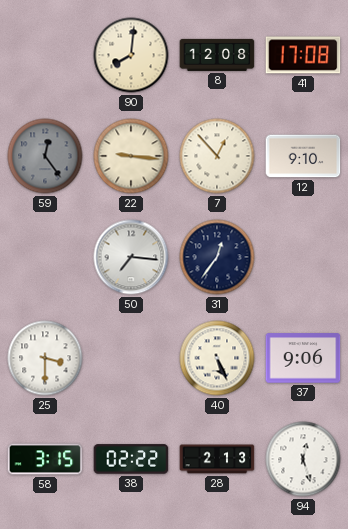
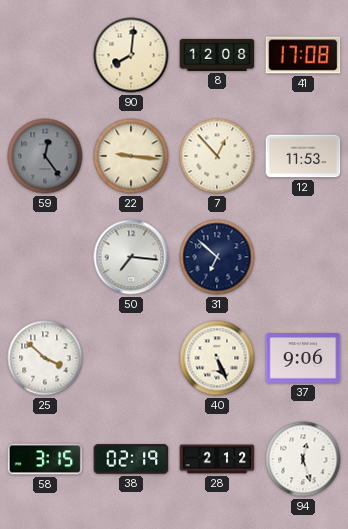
12: 9:10 -> 11:53 (303, 156)
31: 12:36 -> 6:52 (217, 257)
25: 3:30 -> 3:52 (45, 358)
38: 02:22 -> 02:19 (131, 459)
28: 2:13 -> 2:12 (217, 459)
